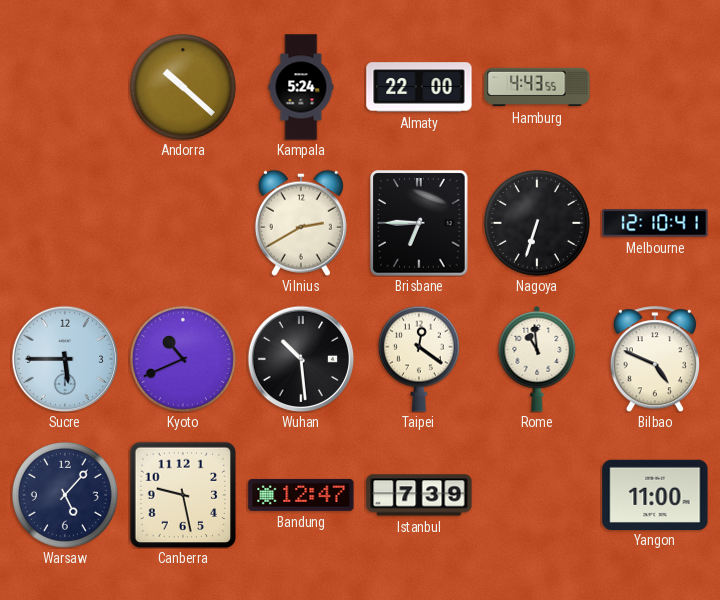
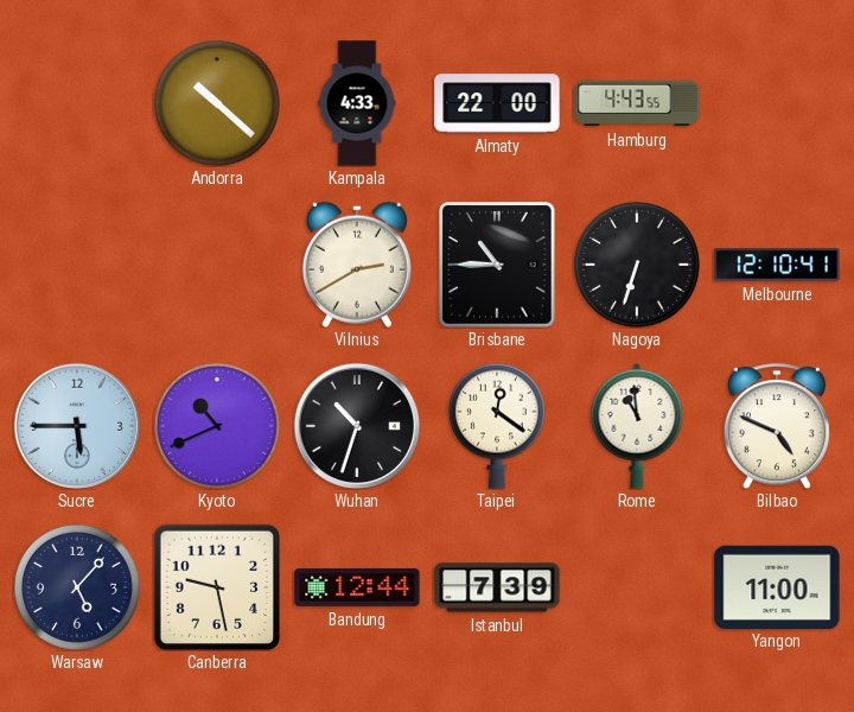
Kampala: 5:24 -> 4:33 (357, 103)
Brisbane: 6:45 -> 10:45 (497, 265)
Wuhan: 10:29 -> 10:33 (357, 426)
Bandung: 12:47 -> 12:44 (357, 587)
